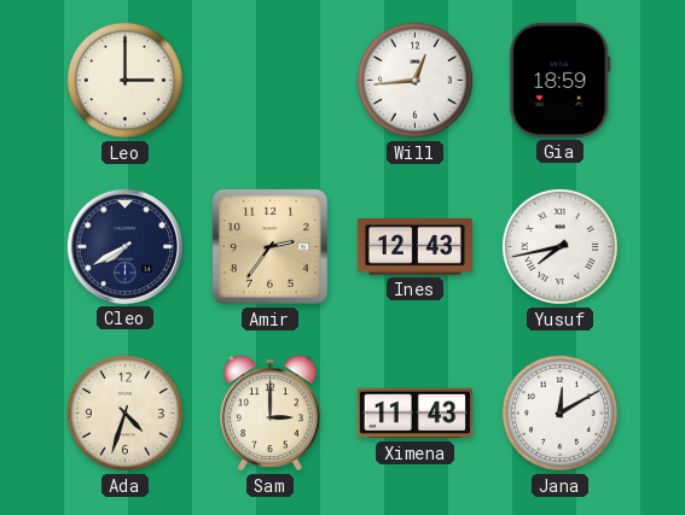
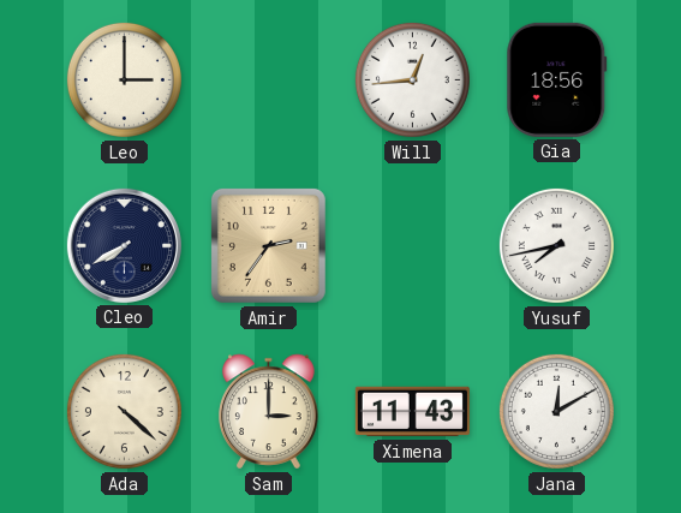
Gia: 18:59 -> 18:56 (557, 79)
Ines: 12:43 -> none (414, 247)
Ada: 4:33 -> 4:22 (124, 411)
